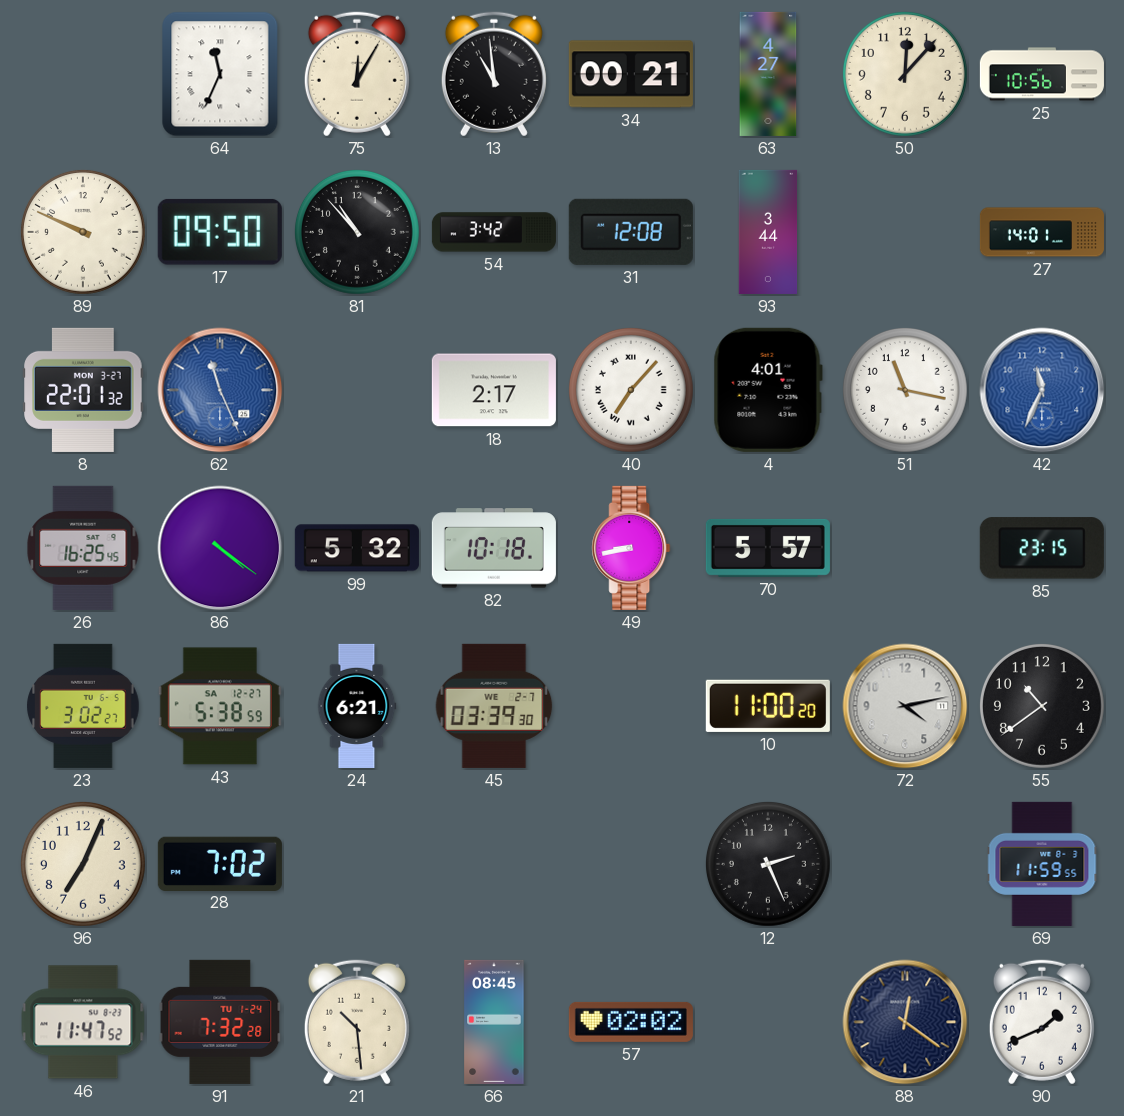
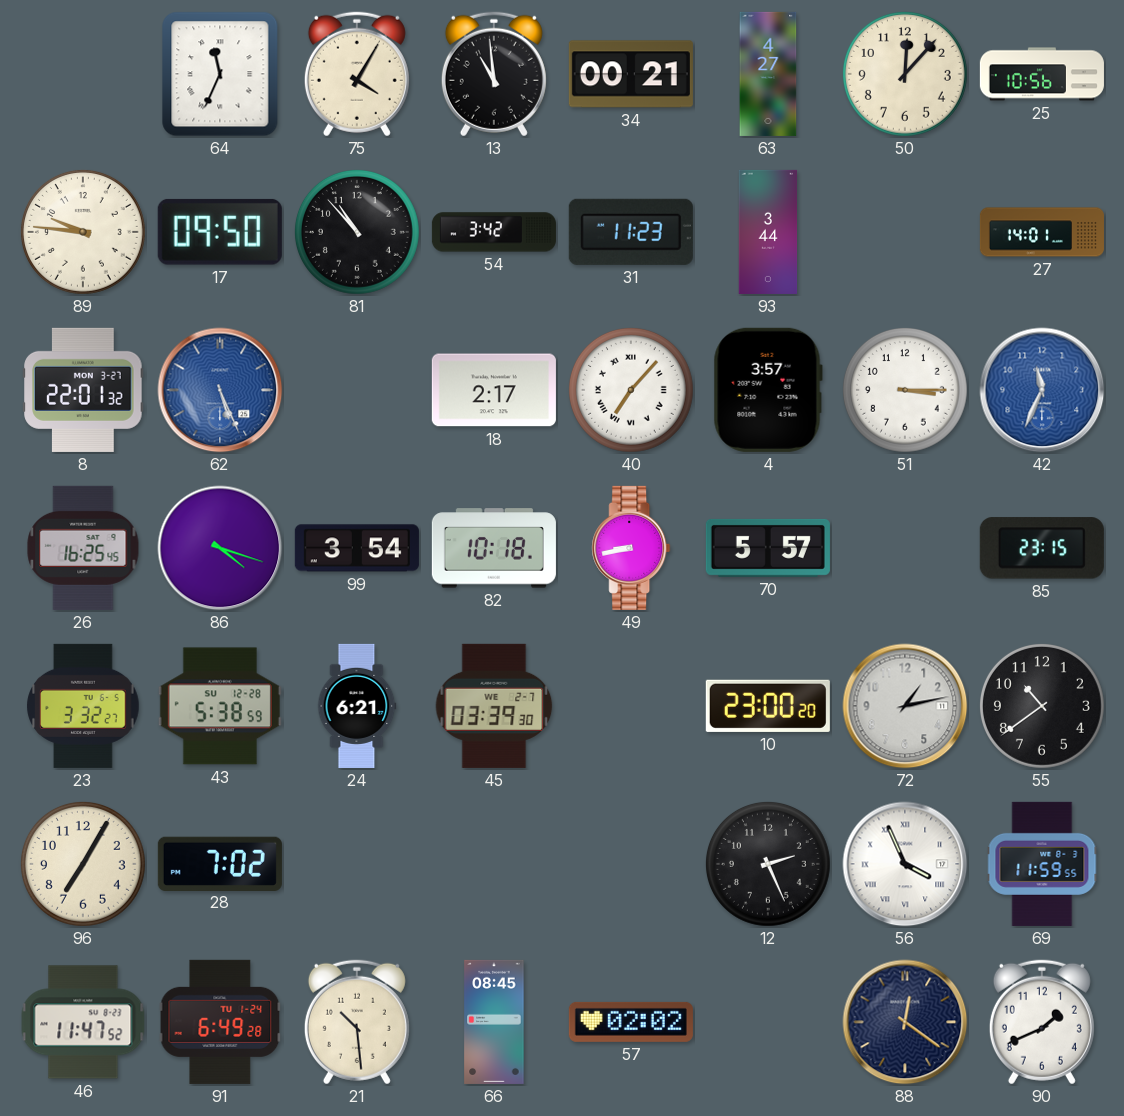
75: 12:05 -> 4:05 (357, 74)
89: 9:49 -> 9:46 (83, 232)
31: 12:08 -> 11:23 (631, 232)
62: 11:26 -> 5:26 (220, 390)
4: 4:01 -> 3:57 (768, 390)
51: 11:17 -> 3:15 (905, 390)
86: 4:21 -> 4:18 (220, 548)
99: 5:32 -> 3:54 (357, 548)
23: 3:02 -> 3:32 (83, 706)
43 date: SA 12-27 -> SU 12-28 (220, 706)
10: 11:00 -> 23:00 (768, 706)
72: 4:13 -> 1:13 (905, 706)
96: 7:04 -> 7:05 (83, 864)
56: none -> 3:56 (905, 864)
91: 7:32 -> 6:49 (220, 1022)
